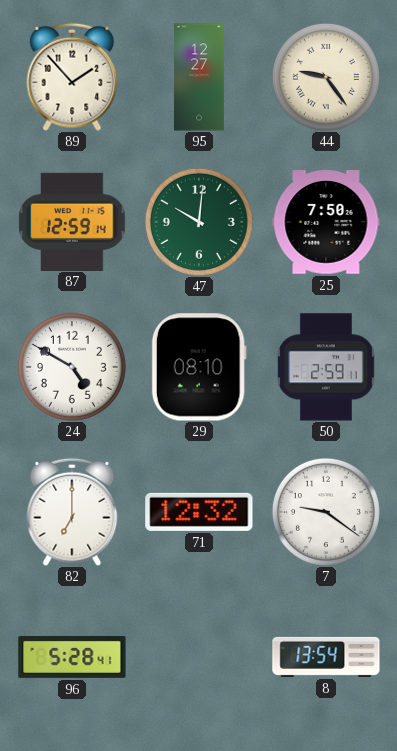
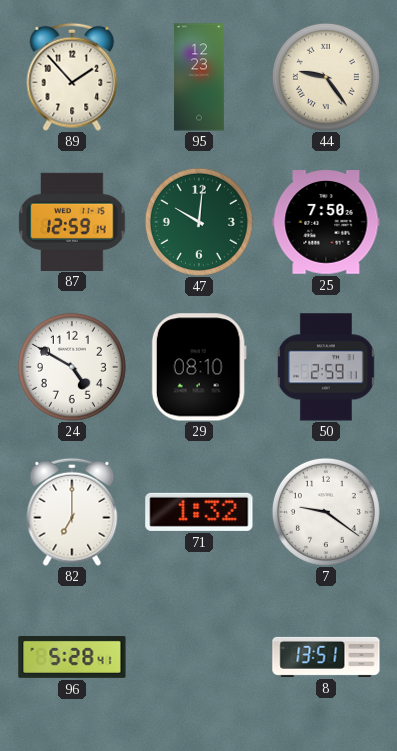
95: 12:27 -> 12:23 (199, 77)
71: 12:32 -> 1:32 (199, 512)
8: 13:54 -> 13:51 (326, 657)
